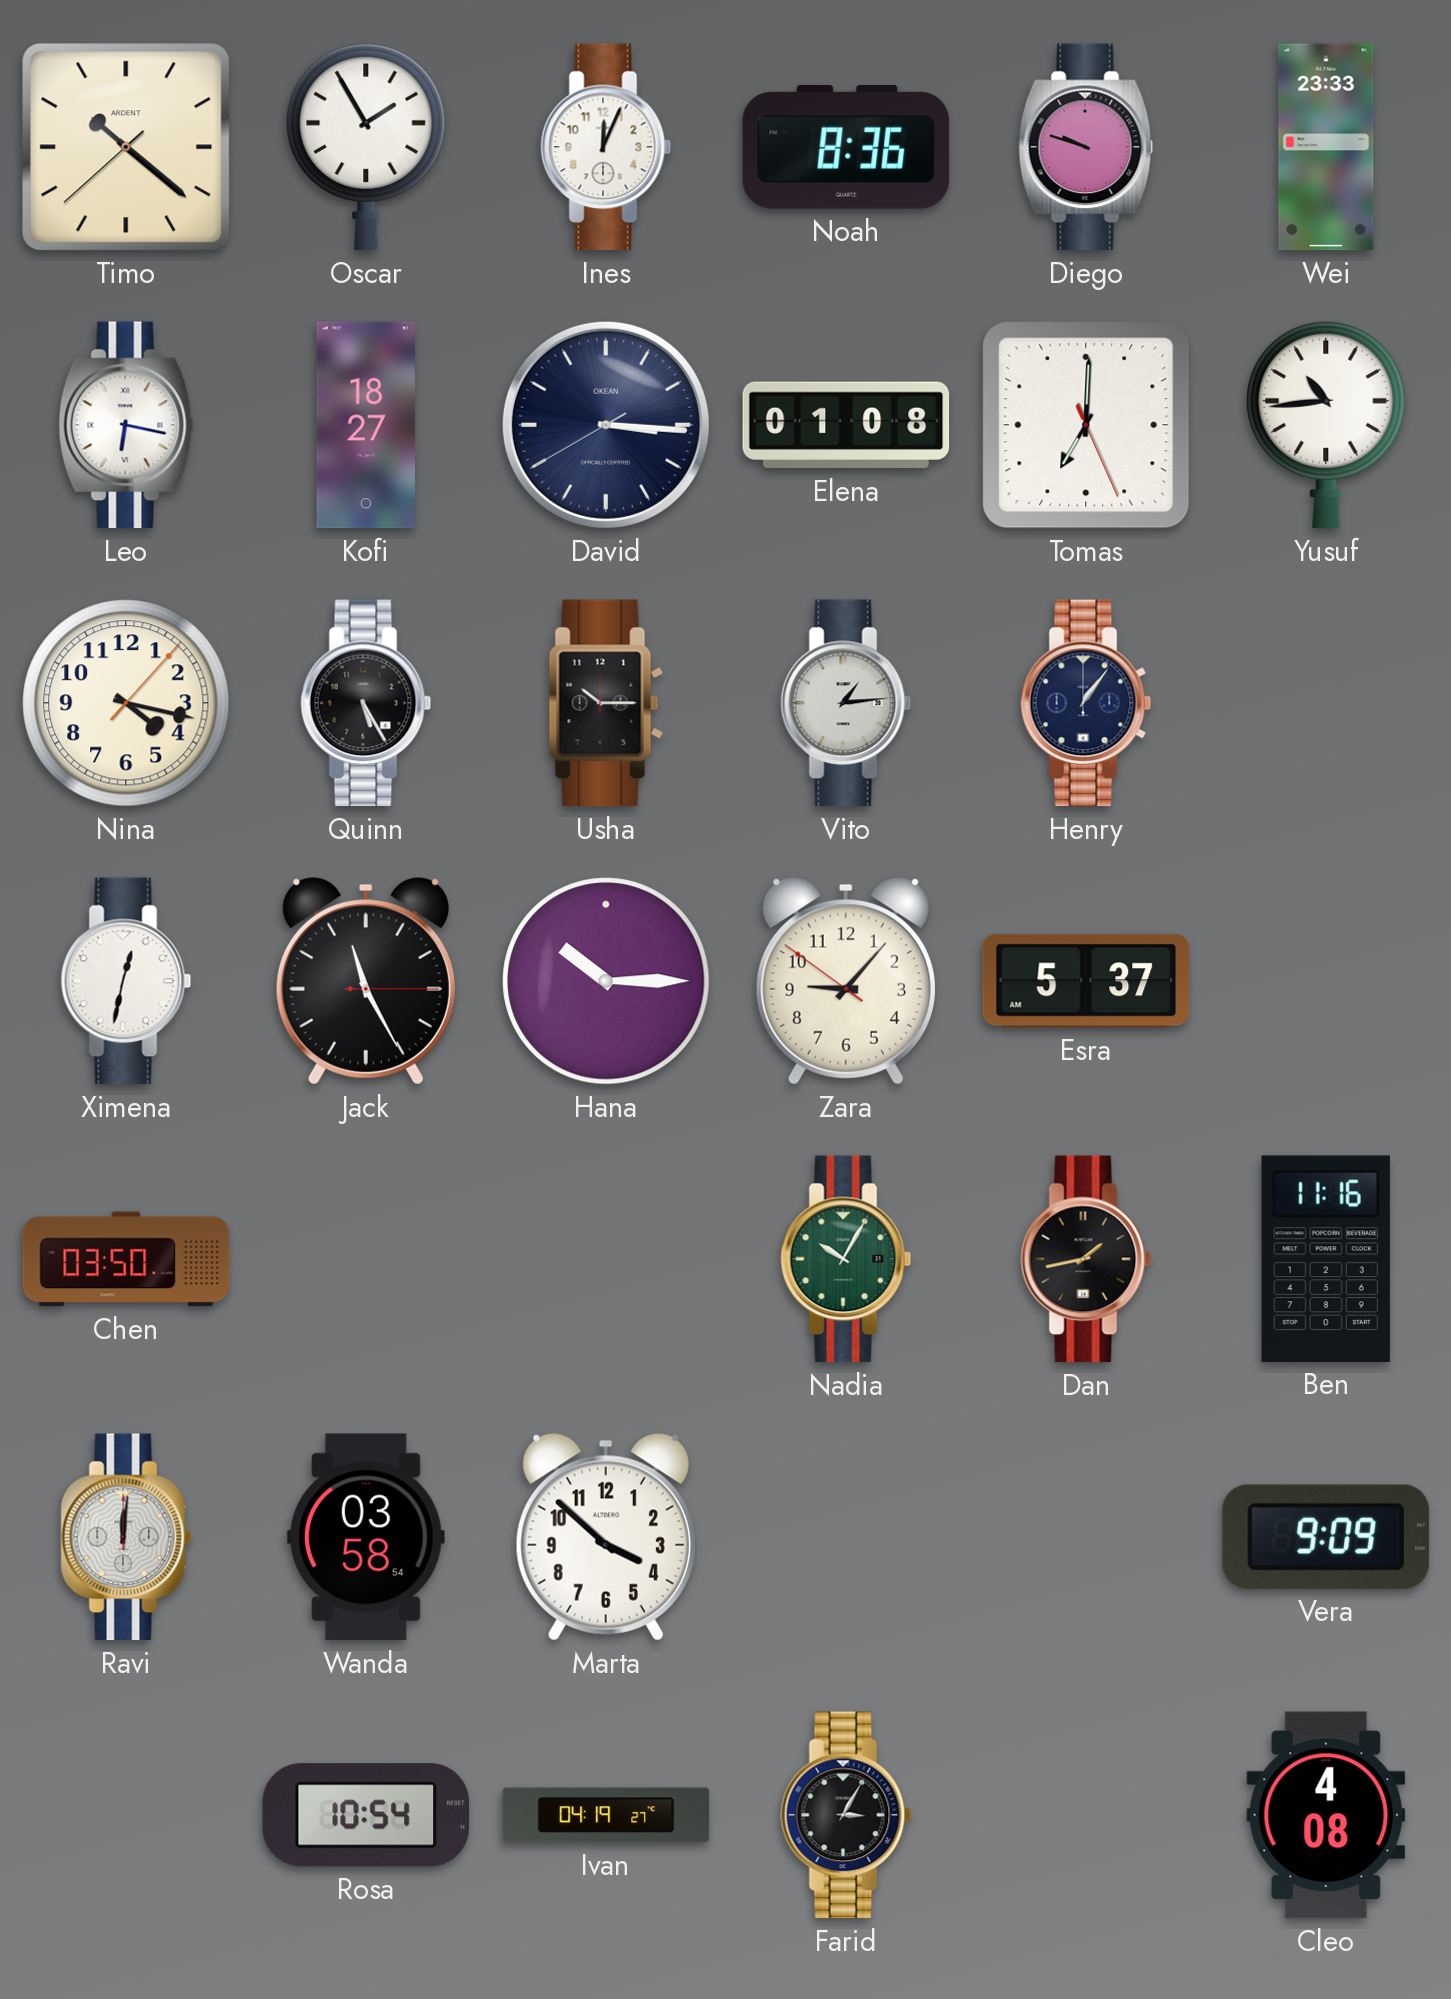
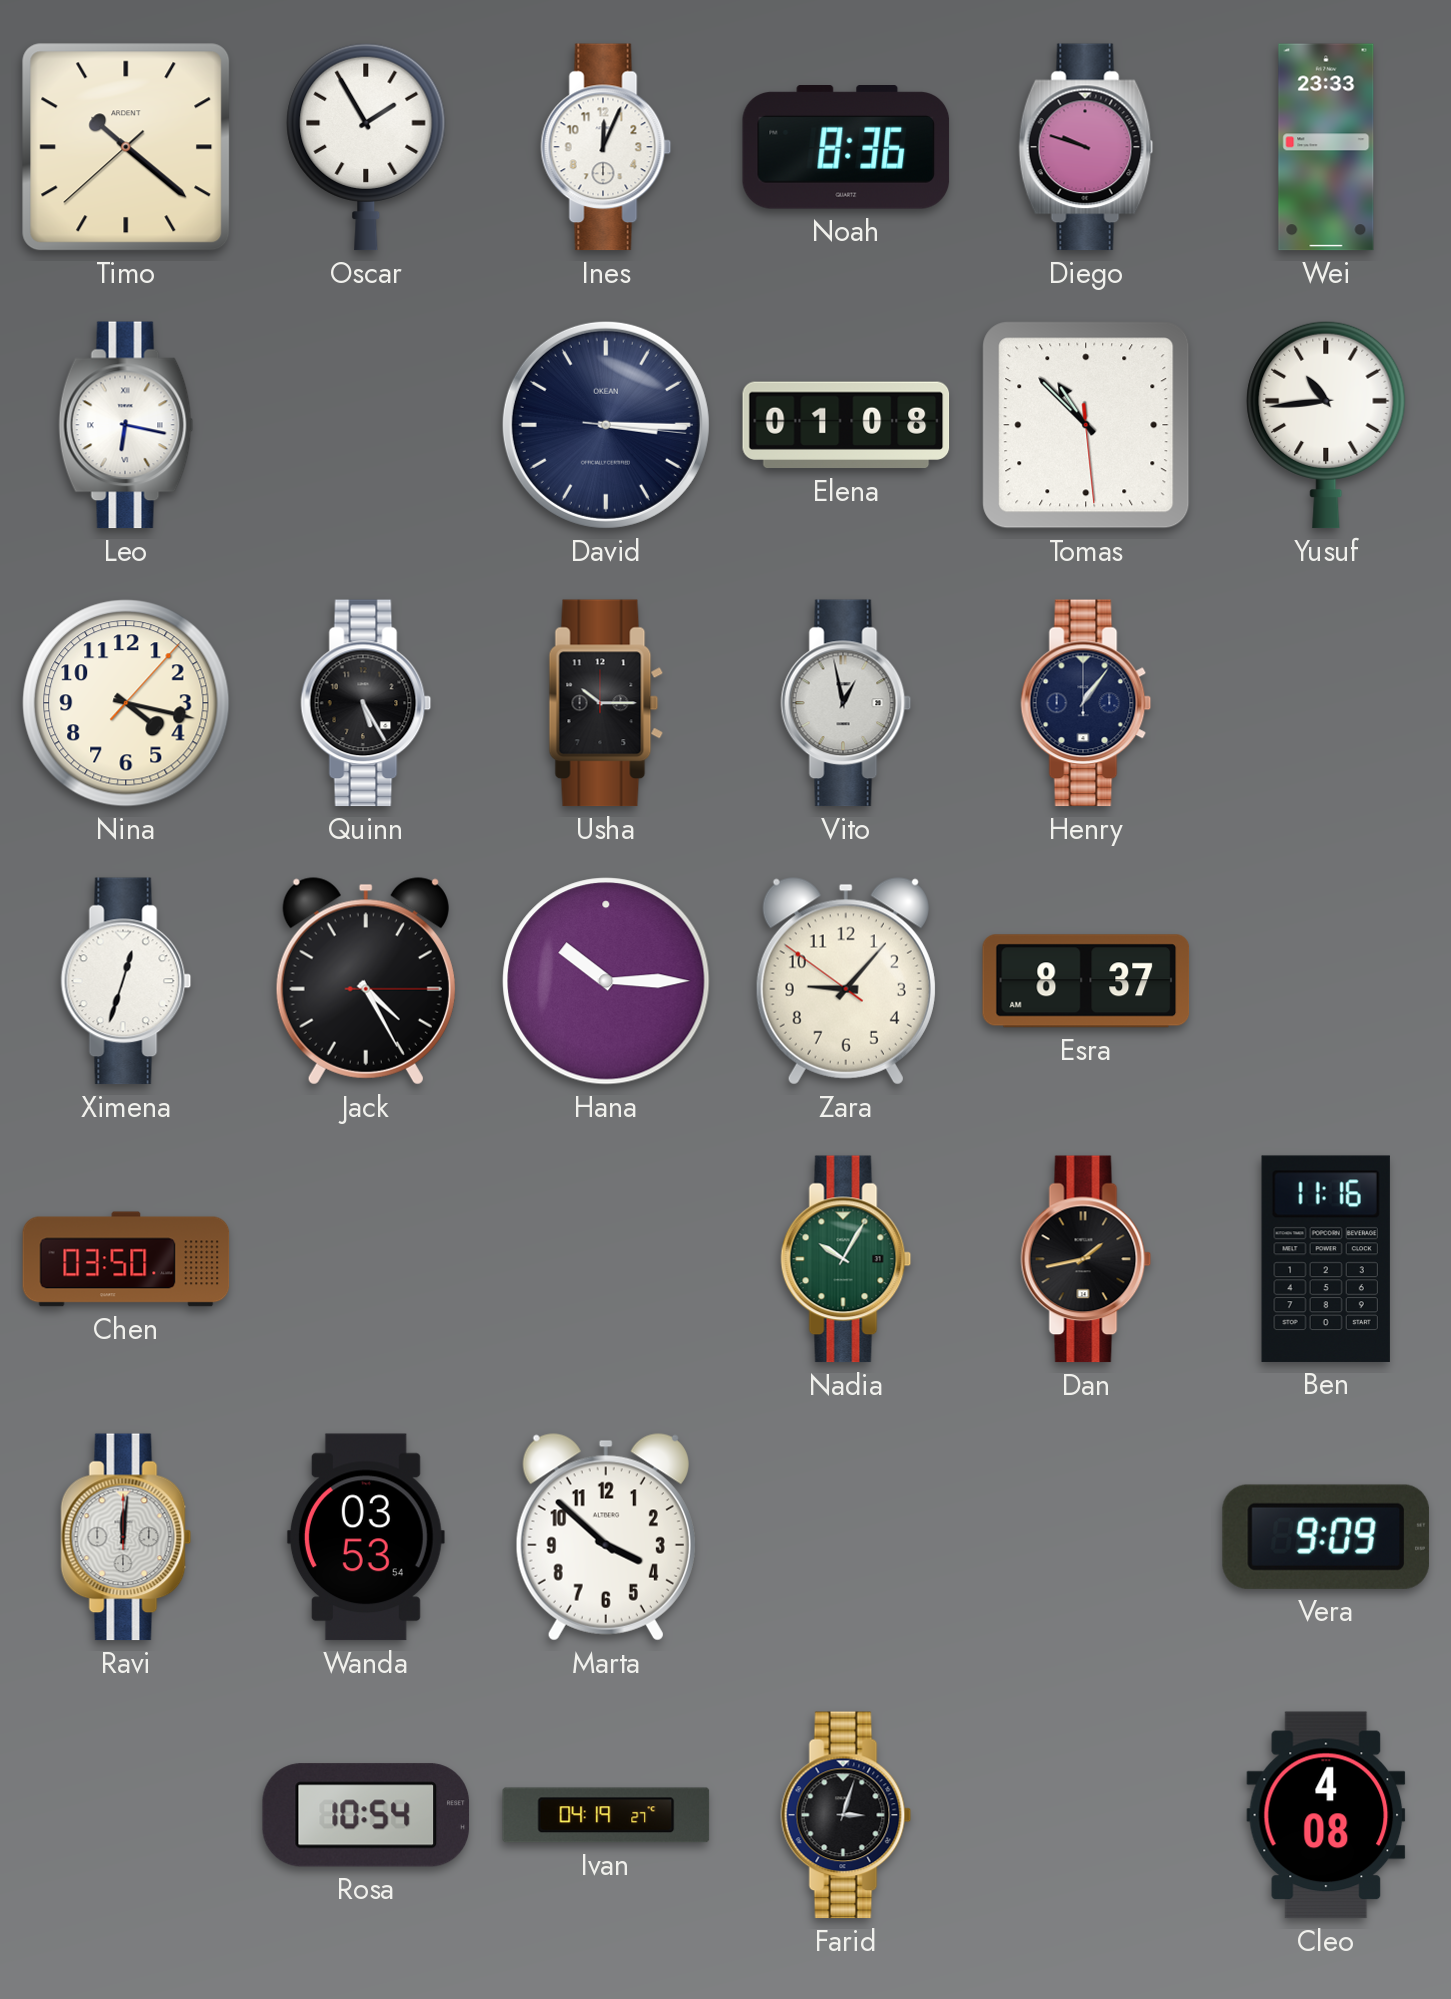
Kofi: 18:27 -> none (366, 425)
David: 3:15:40 -> 3:15:16 (606, 425)
Tomas: 7:00 -> 10:52 (1086, 425)
Vito: 1:14 -> 12:58 (846, 703)
Ximena: 12:32 -> 12:33 (126, 981)
Jack: 11:25 -> 4:25 (366, 981)
Esra: 5:37 -> 8:37 (1086, 981)
Wanda: 03:58 -> 03:53 (366, 1537)
Farid: 3:05 -> 3:03 (846, 1815)
